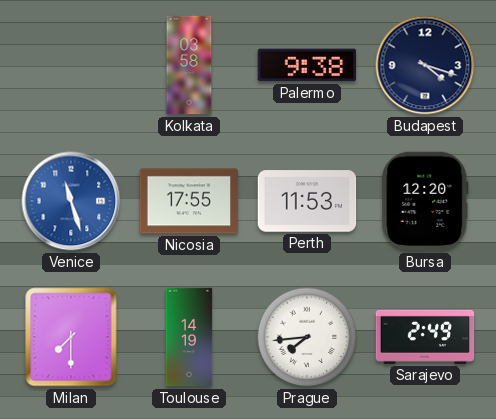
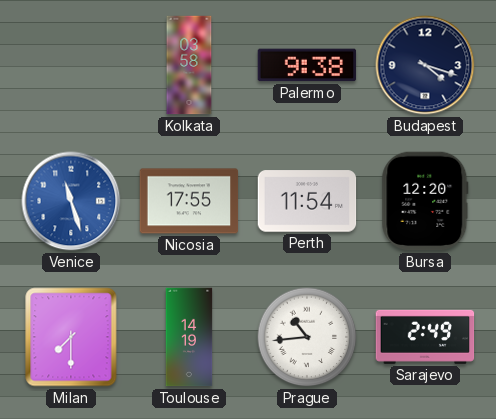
Perth: 11:53 -> 11:54 (307, 201)
Prague: 7:44 -> 10:44 (307, 337)
